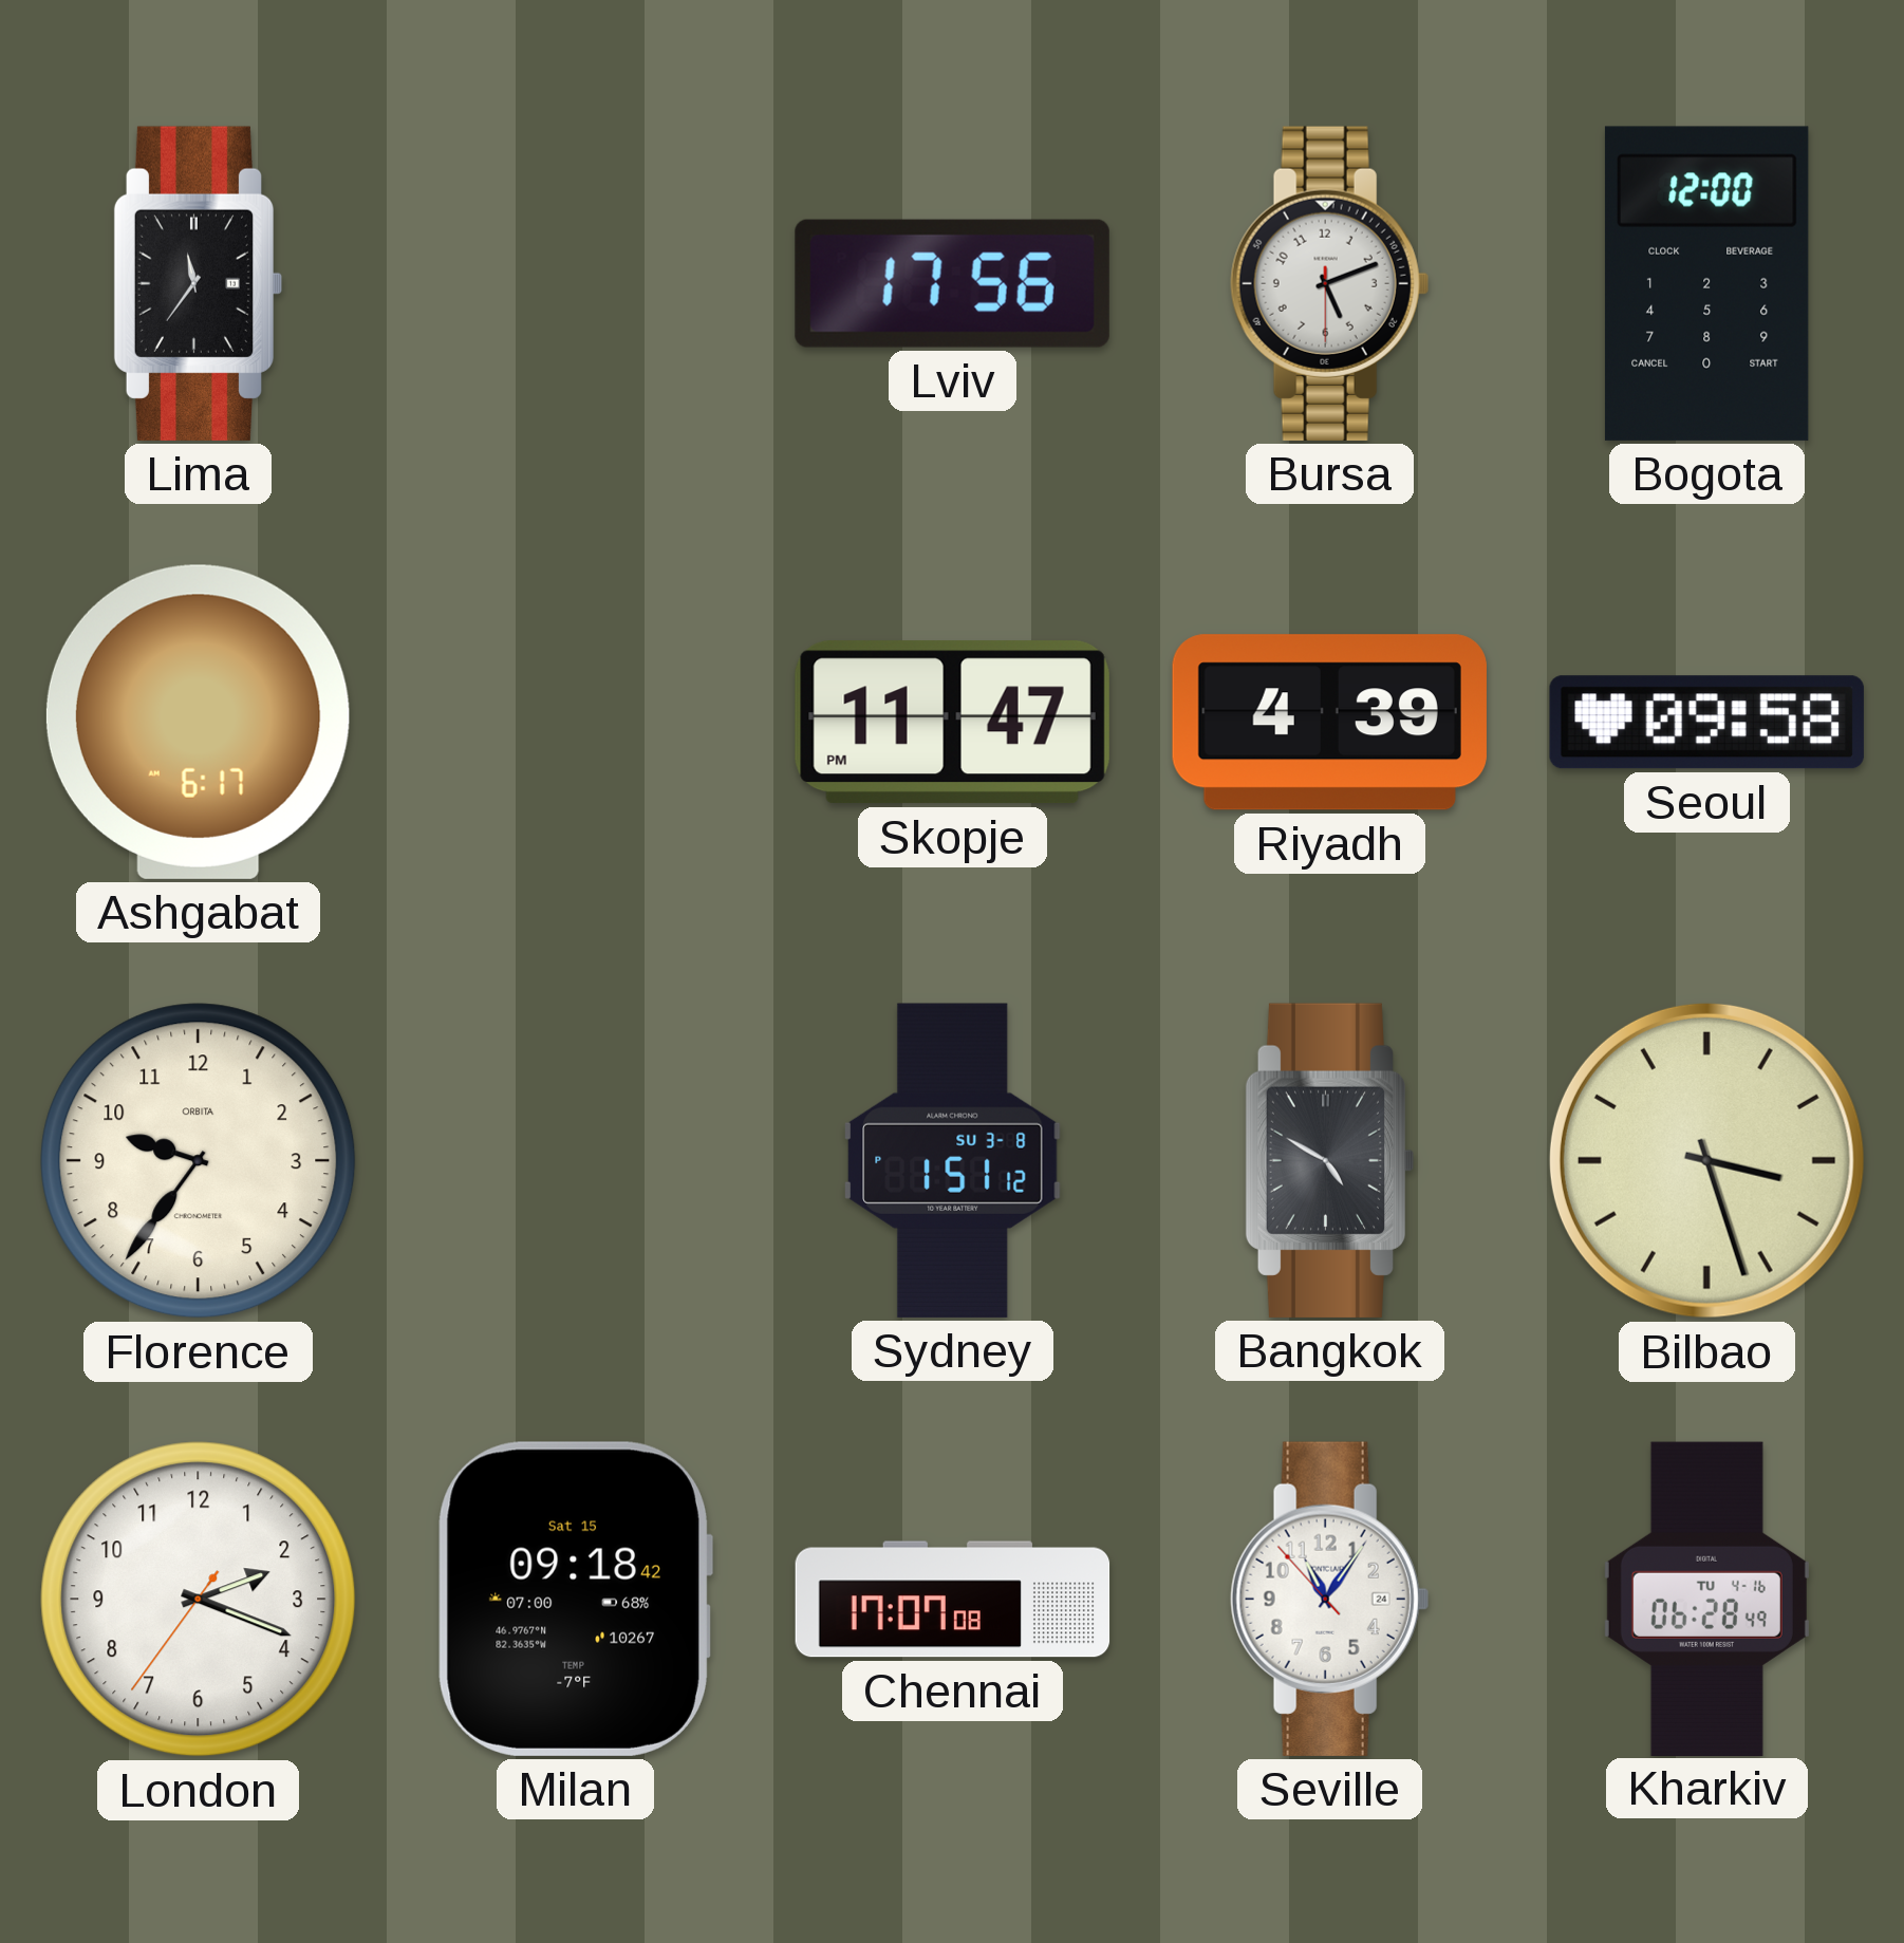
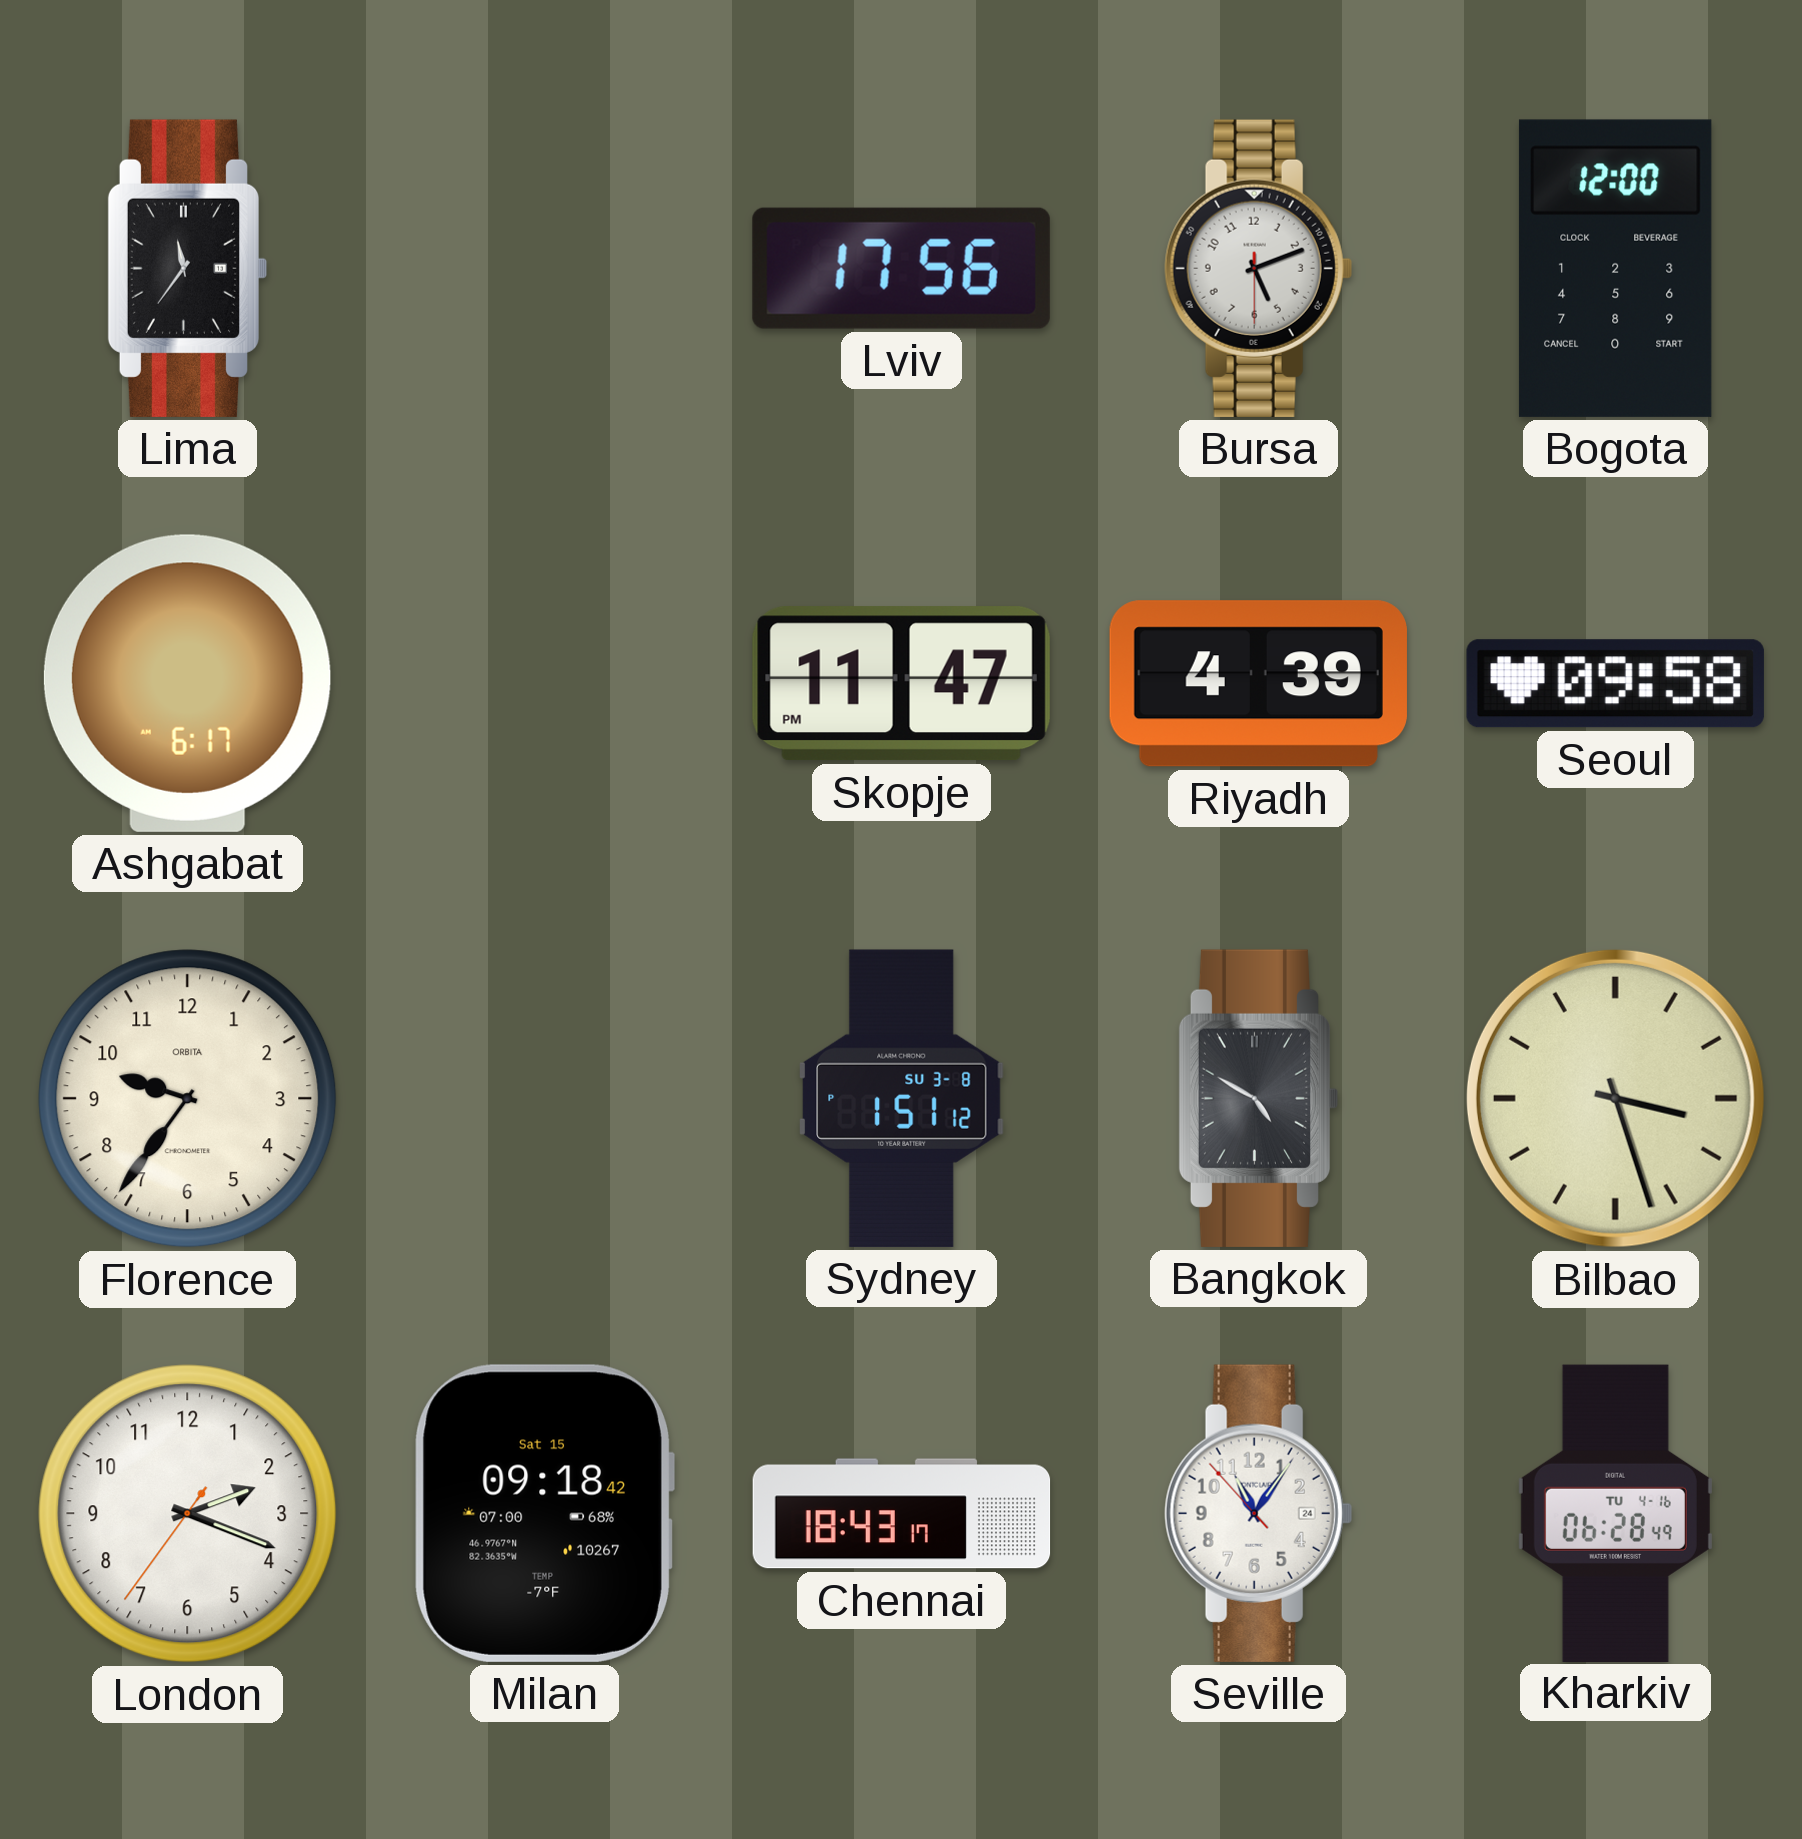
Chennai: 17:07 -> 18:43 (902, 1514)
